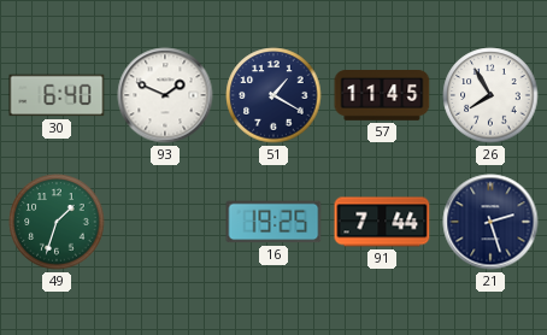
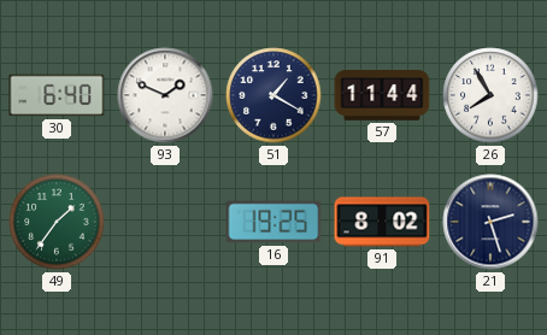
57: 11:45 -> 11:44 (382, 96)
49: 1:33 -> 1:36 (57, 222)
91: 7:44 -> 8:02 (382, 222)
